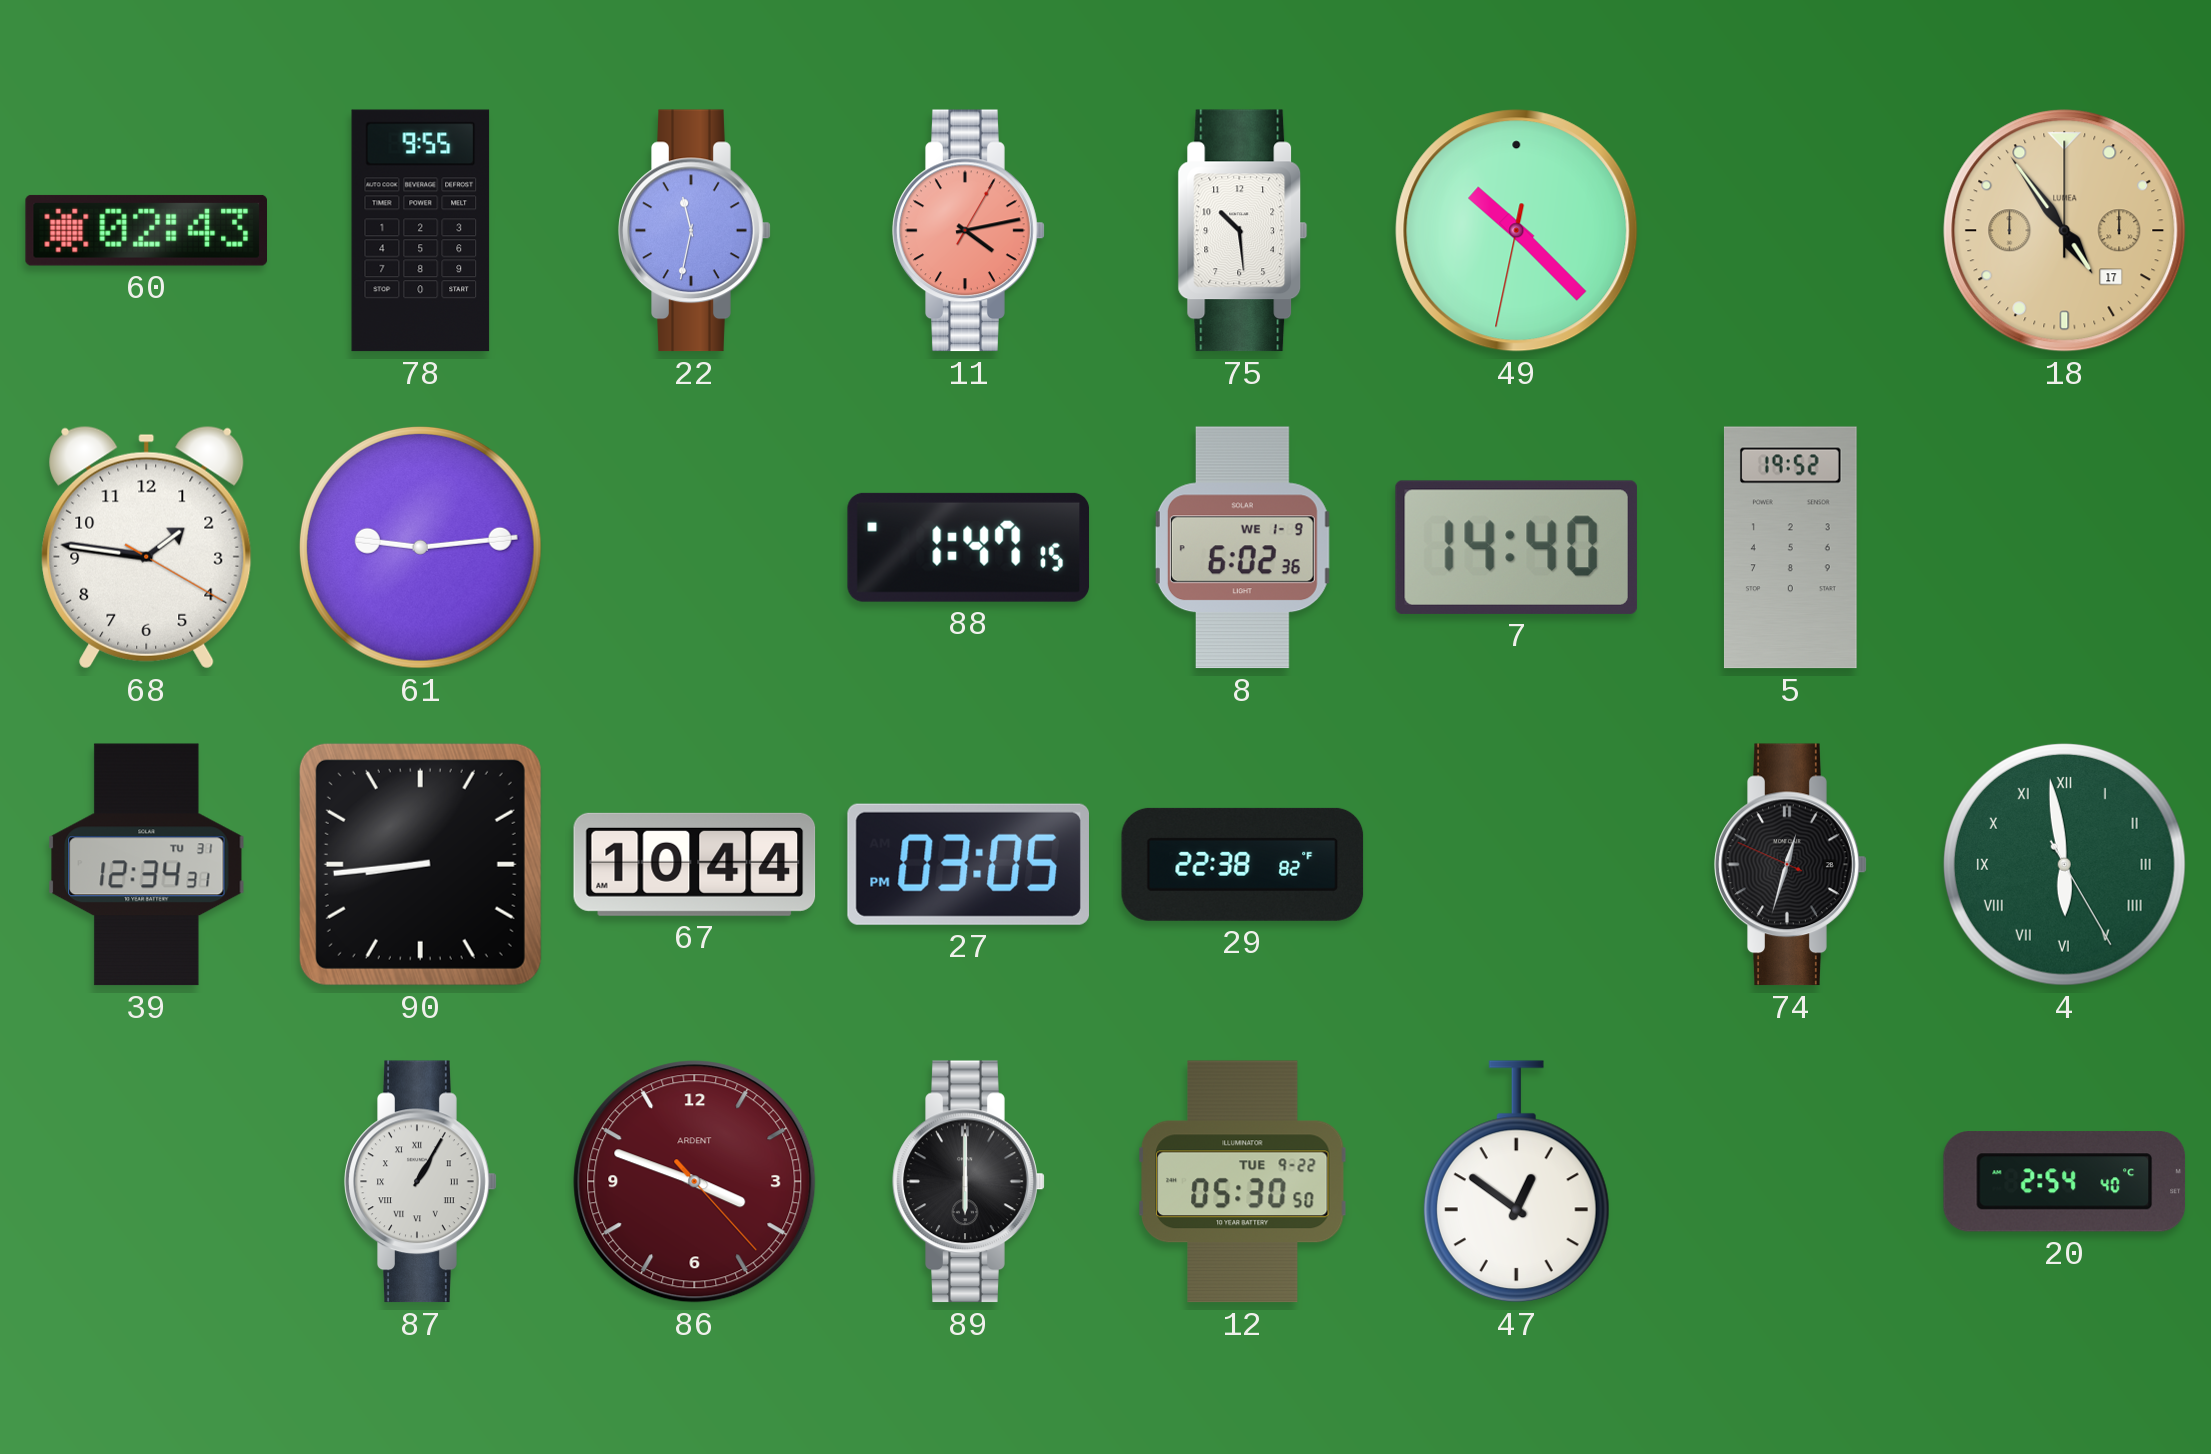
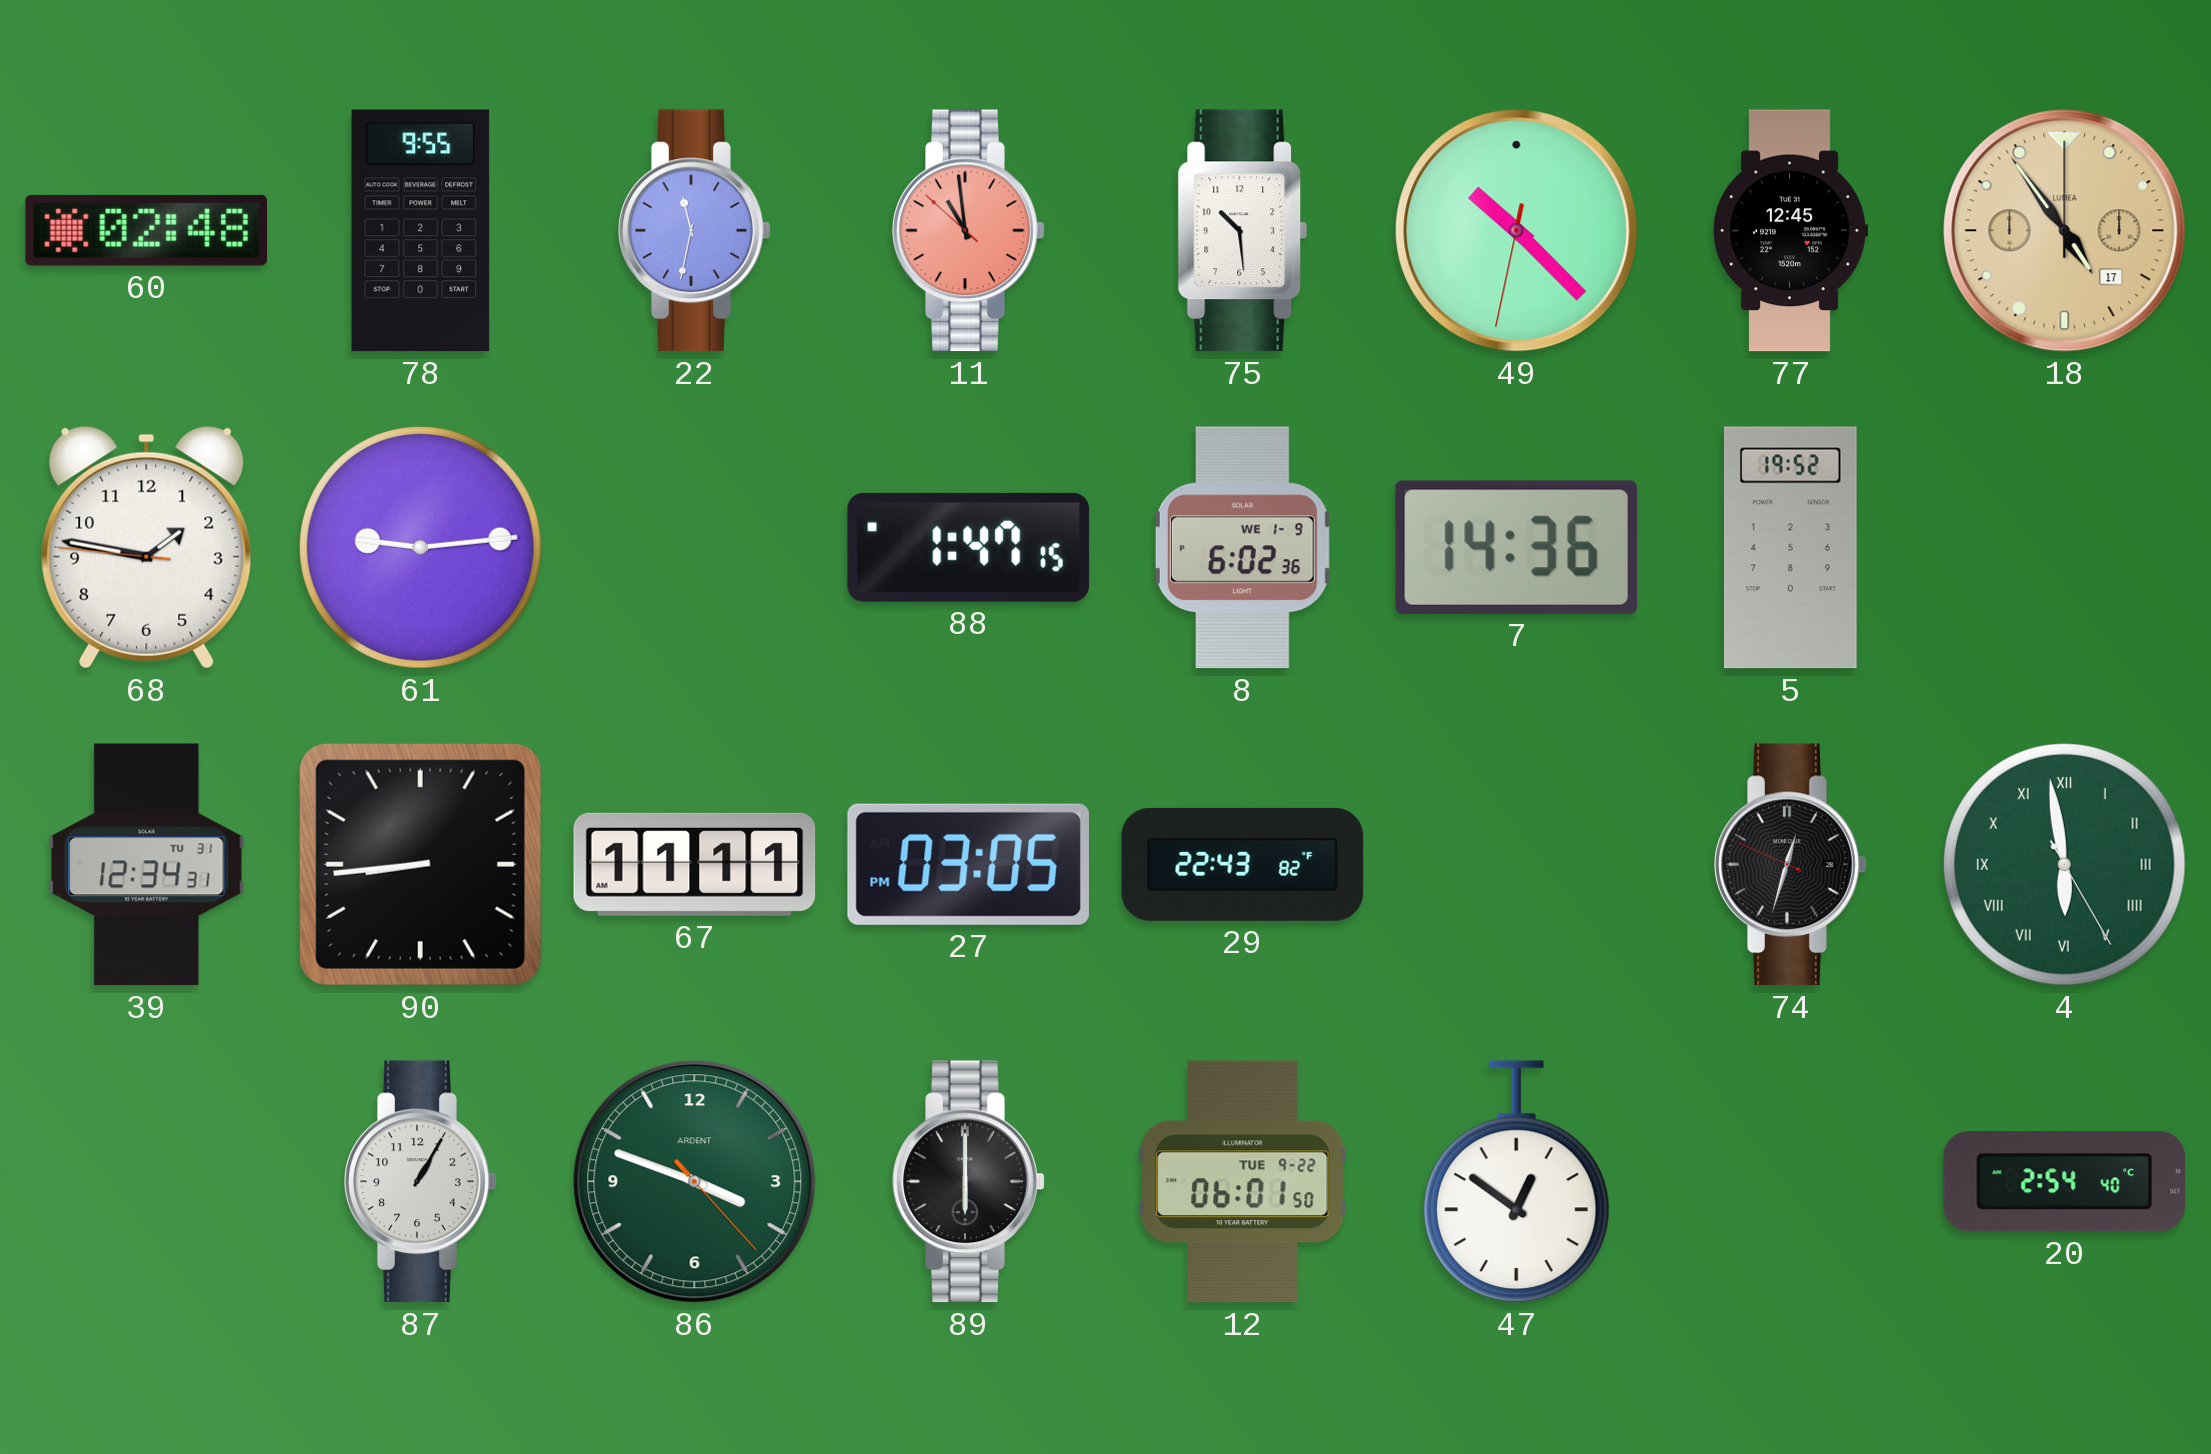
60: 02:43 -> 02:48 (146, 230)
11: 4:13 -> 10:58 (969, 231)
77: none -> 12:45 (1790, 231)
68: 1:46:20 -> 1:46:46 (147, 547)
7: 14:40 -> 14:36 (1516, 547)
67: 10:44 -> 11:11 (695, 864)
29: 22:38 -> 22:43 (1243, 864)
87 numerals: Roman -> Arabic (421, 1182)
86 dial: burgundy -> green (695, 1182)
12: 05:30 -> 06:01 (1243, 1182)
